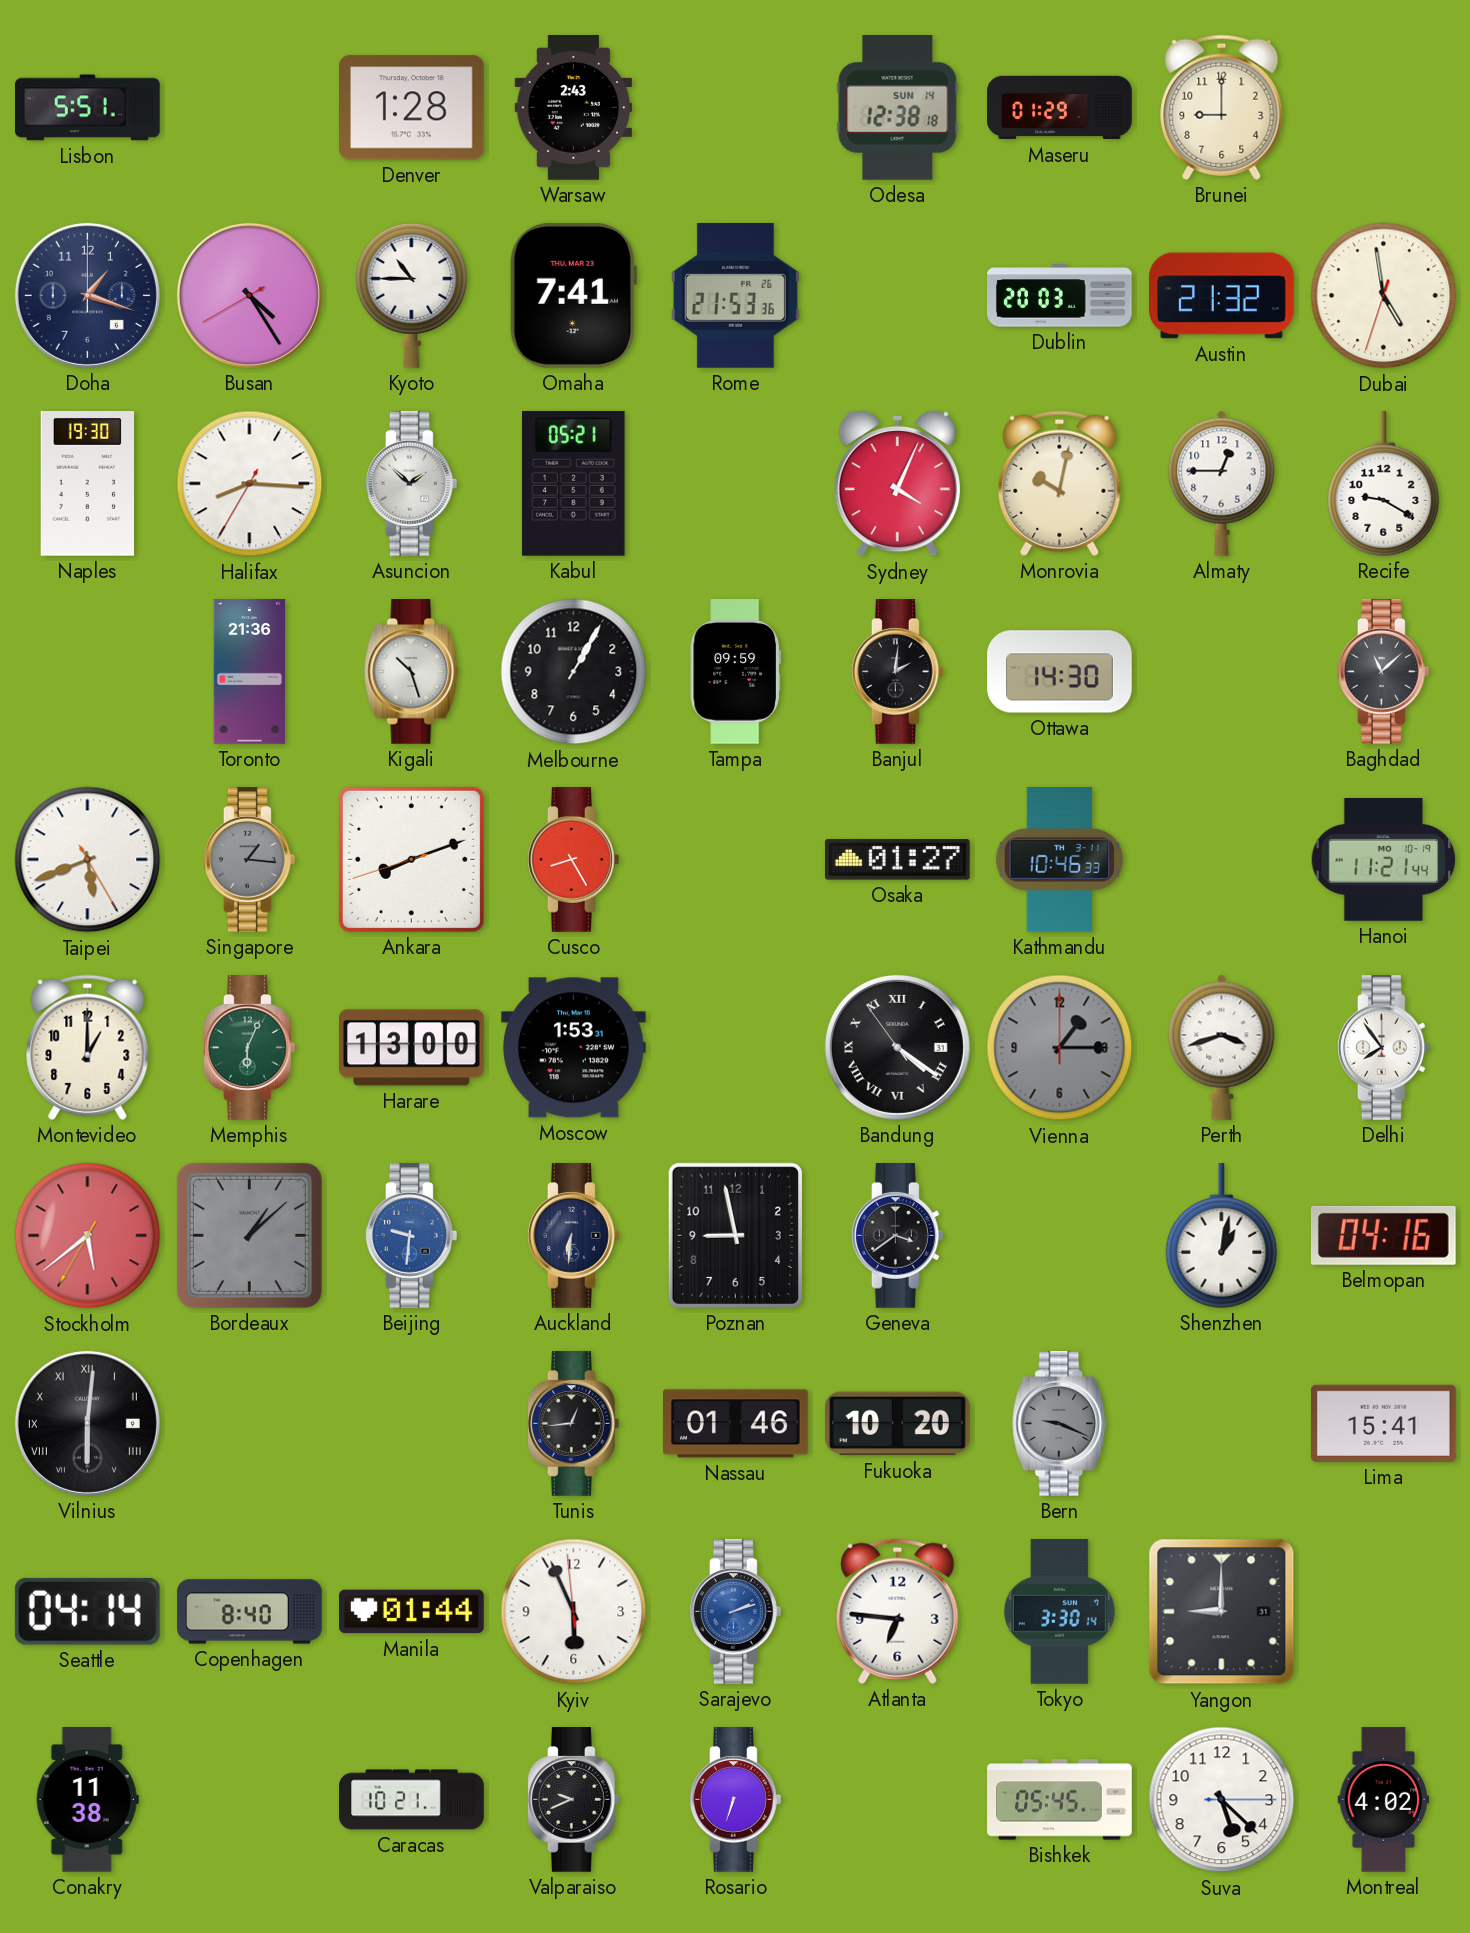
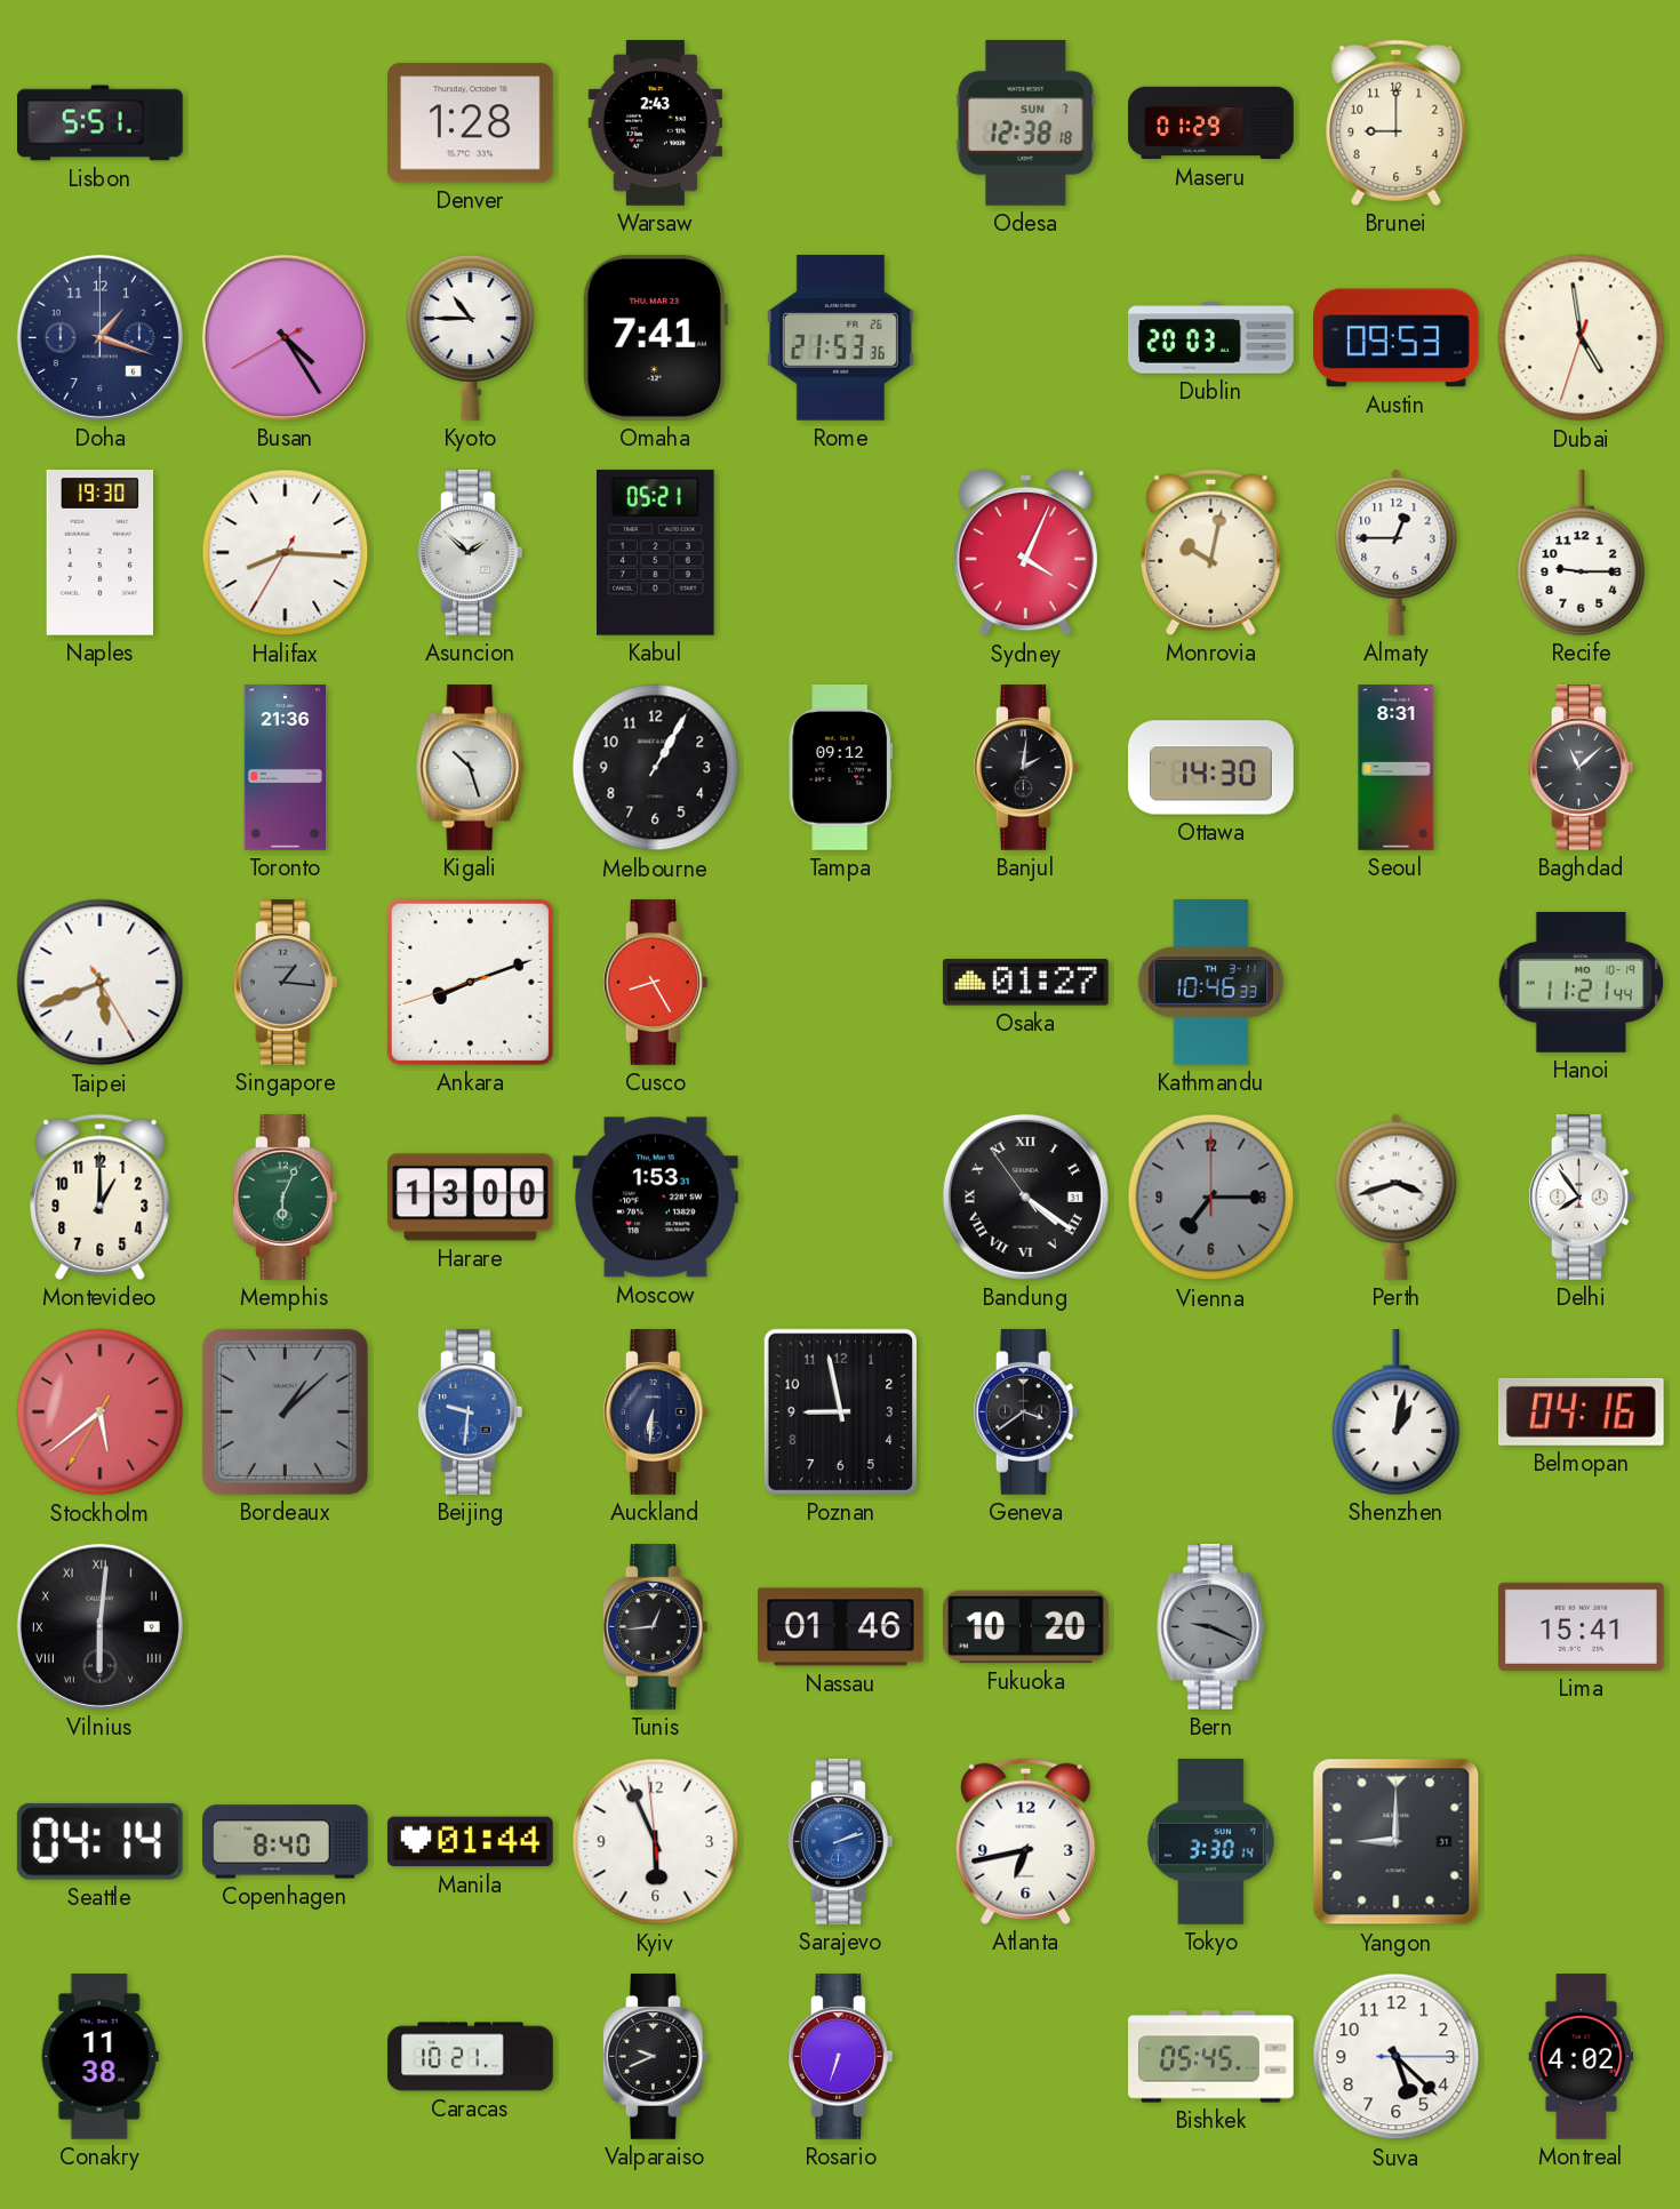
Odesa date: SUN 14 -> SUN 7 (1026, 123)
Austin: 21:32 -> 09:53 (1397, 338)
Recife: 9:20 -> 9:15 (1582, 553)
Tampa: 09:59 -> 09:12 (840, 768)
Seoul: none -> 8:31 (1397, 768)
Vienna: 1:15 -> 7:15 (1211, 1198)
Atlanta: 6:46 -> 6:43 (1026, 1841)
